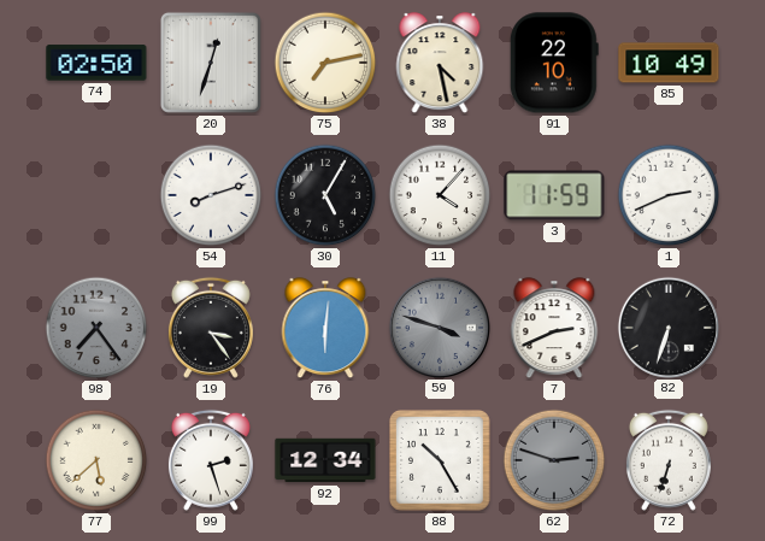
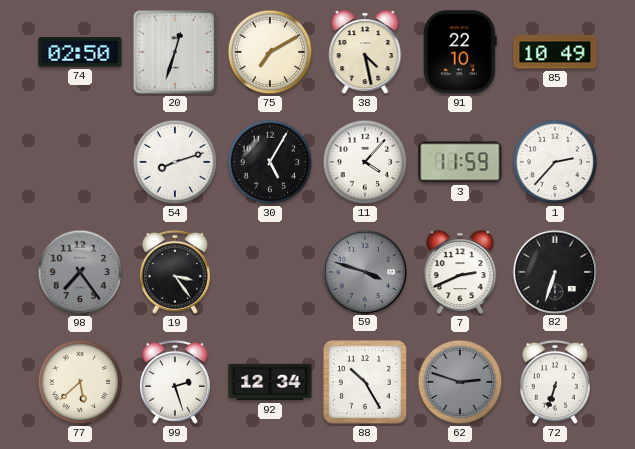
75: 7:13 -> 7:10 (270, 52)
1: 2:41 -> 2:37 (555, 162)
76: 6:01 -> none (325, 329)
